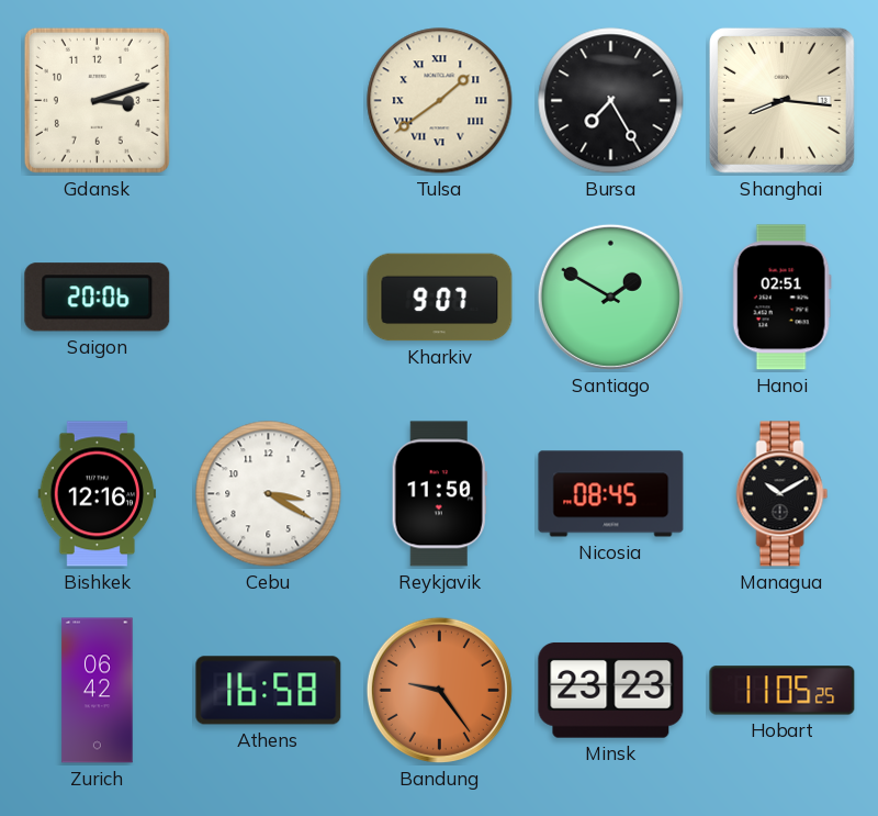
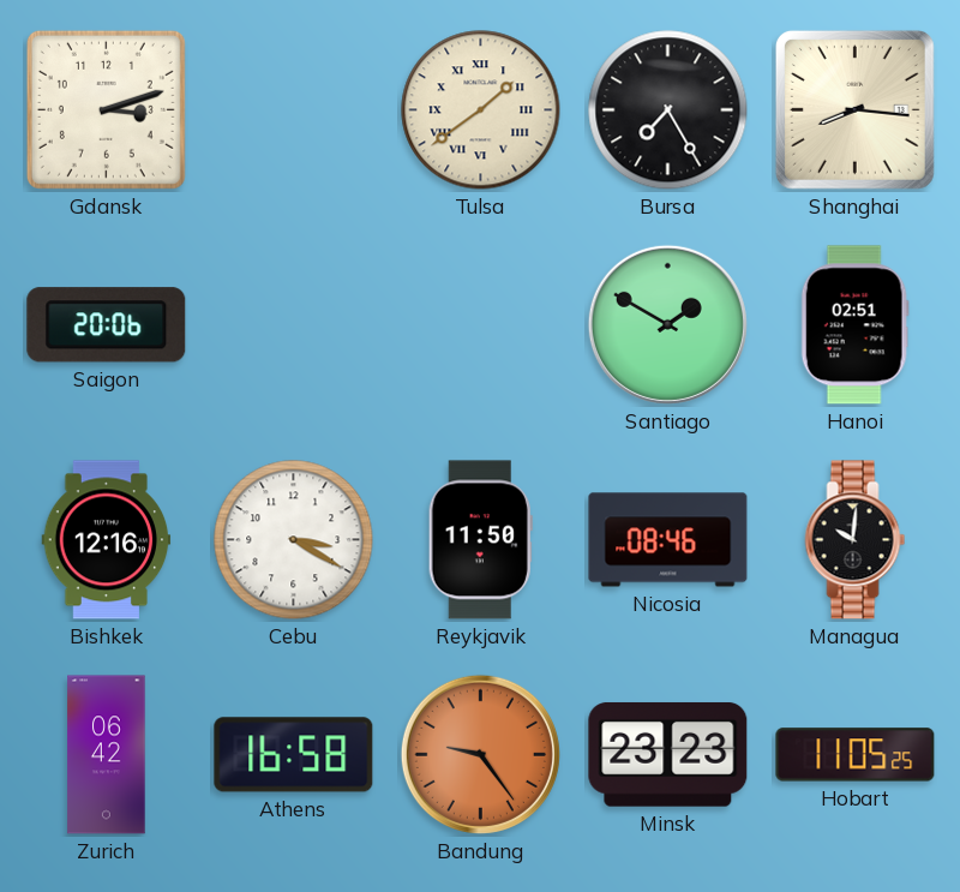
Kharkiv: 9:07 -> none (440, 298)
Nicosia: 08:45 -> 08:46 (668, 540)
Managua: 10:10 -> 10:01 (856, 540)
